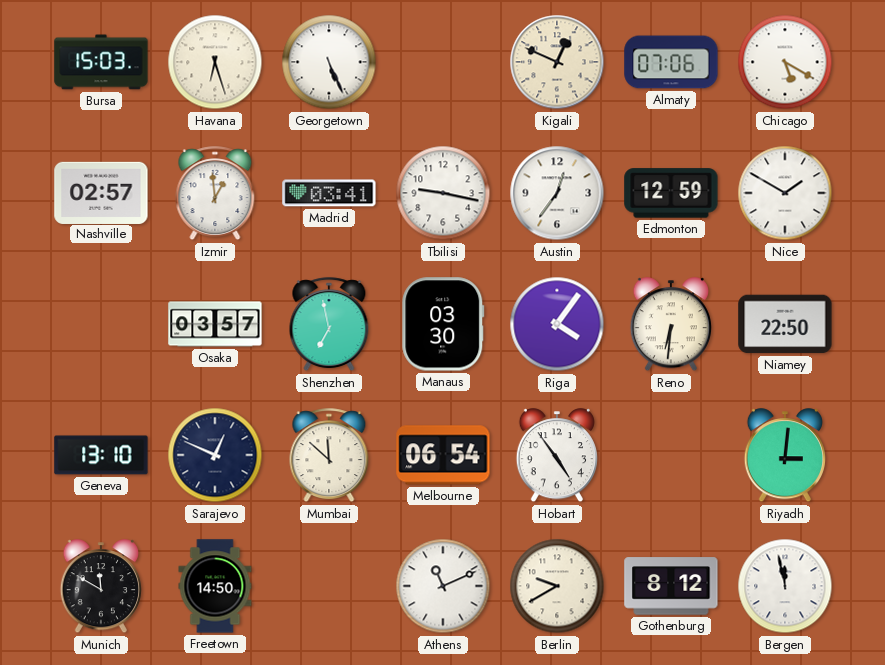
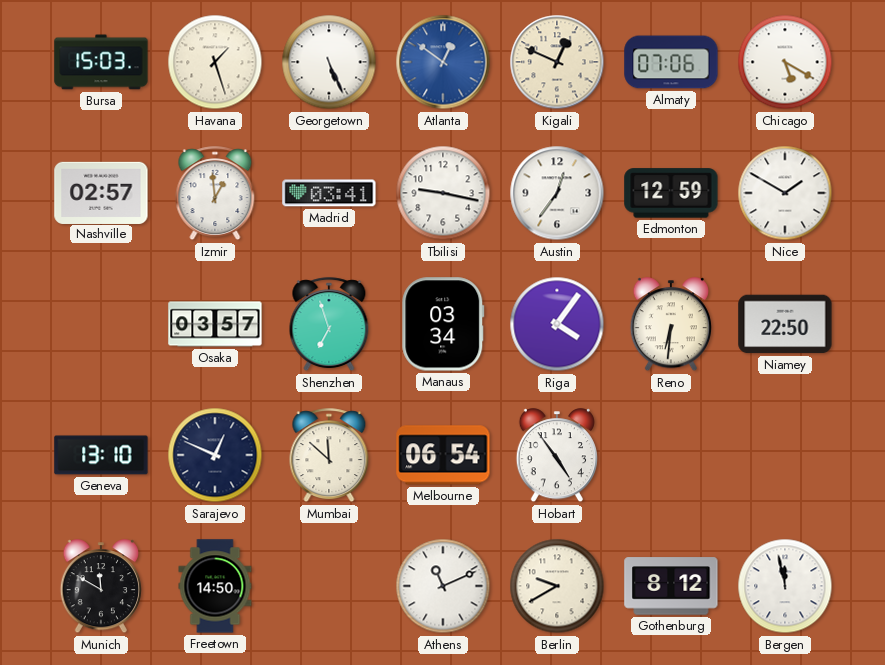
Havana: 6:27 -> 1:27 (215, 62)
Atlanta: none -> 12:51 (443, 62)
Shenzhen: 6:58 -> 6:57 (329, 325)
Manaus: 03:30 -> 03:34 (443, 324)
Riyadh: 3:01 -> none (785, 456)
